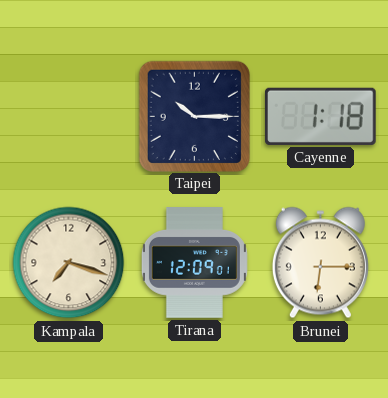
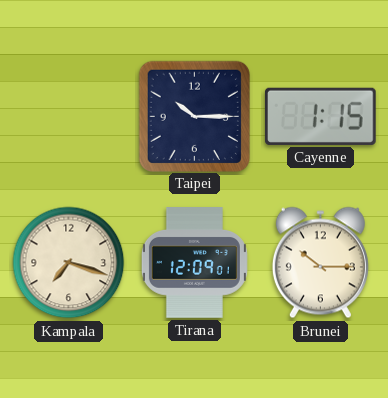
Cayenne: 1:18 -> 1:15 (320, 116)
Brunei: 6:15 -> 10:15 (320, 263)
